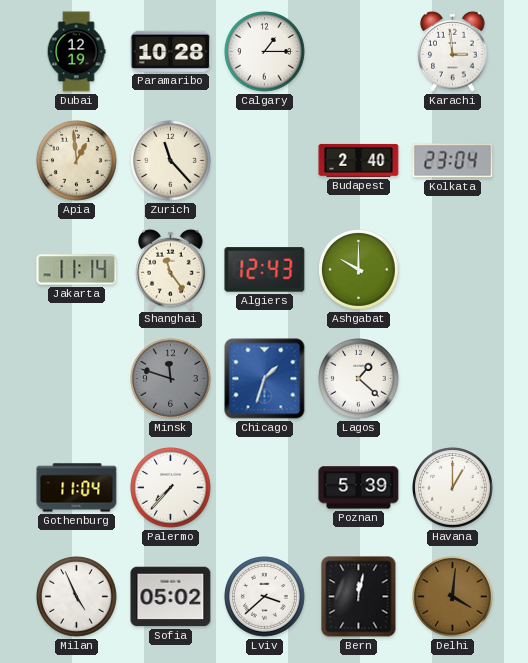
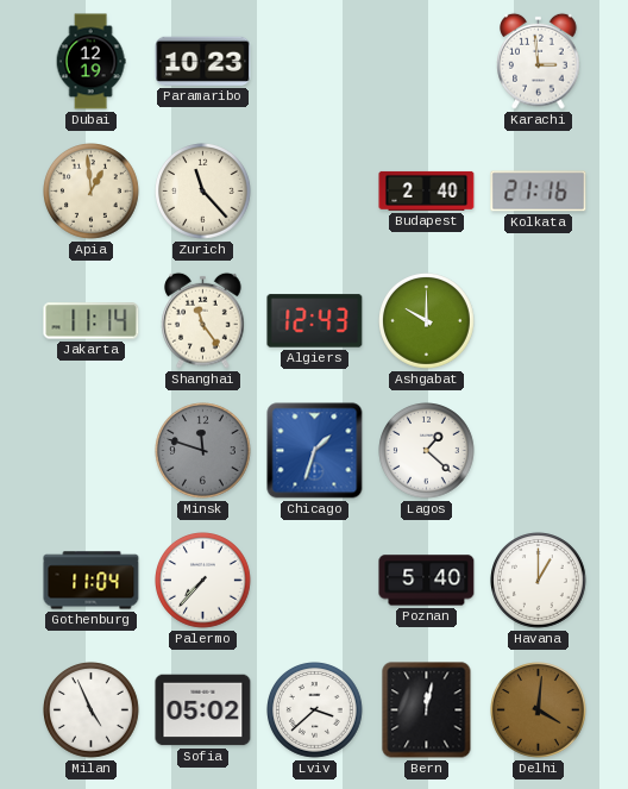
Paramaribo: 10:28 -> 10:23 (203, 61)
Calgary: 1:15 -> none (265, 52)
Kolkata: 23:04 -> 21:16 (539, 192)
Poznan: 5:39 -> 5:40 (427, 581)
